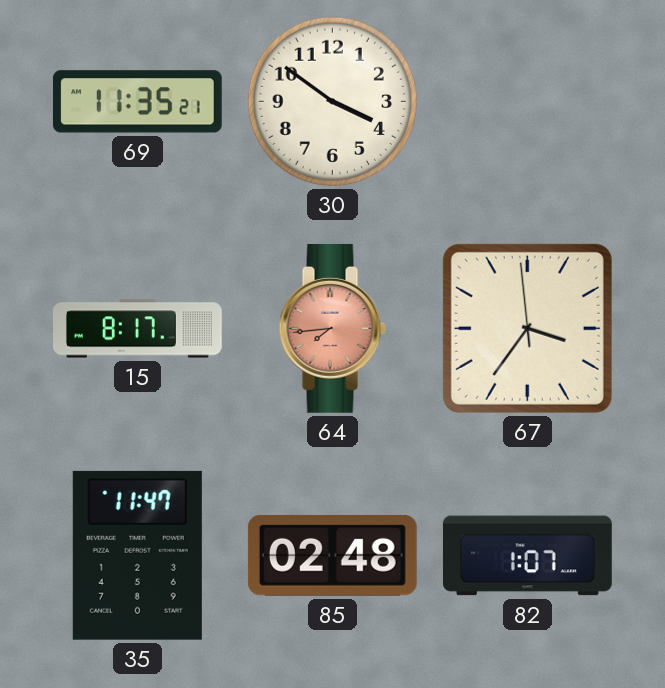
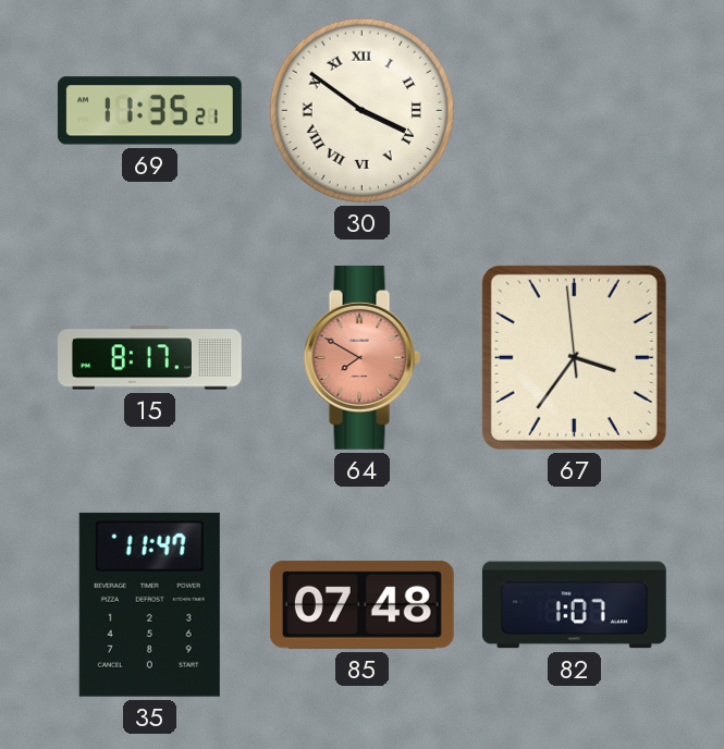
30 numerals: Arabic -> Roman (361, 110)
64: 7:44 -> 7:50 (361, 357)
85: 02:48 -> 07:48 (361, 604)
